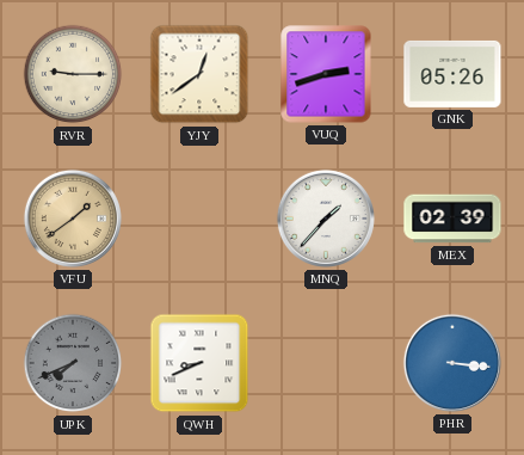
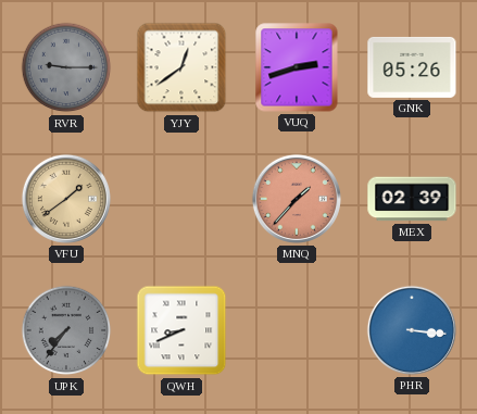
RVR dial: cream -> grey (66, 67)
MNQ dial: white -> salmon (297, 199)
UPK: 7:41 -> 7:36 (66, 330)
